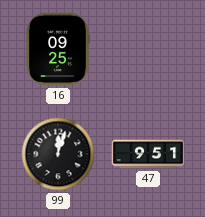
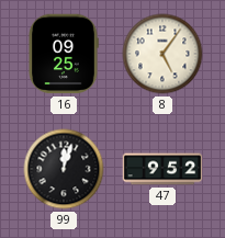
8: none -> 5:06 (162, 54)
47: 9:51 -> 9:52 (162, 169)
